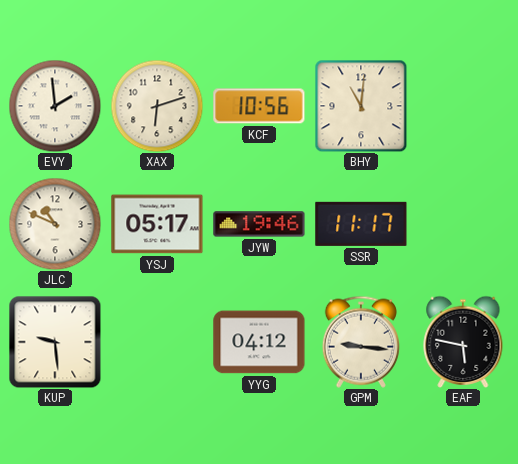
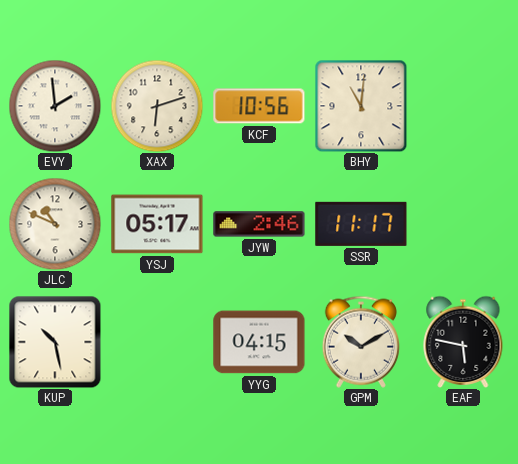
JYW: 19:46 -> 2:46 (259, 224)
KUP: 9:29 -> 10:28 (55, 342)
YYG: 04:12 -> 04:15 (259, 342)
GPM: 9:16 -> 10:10 (361, 342)
